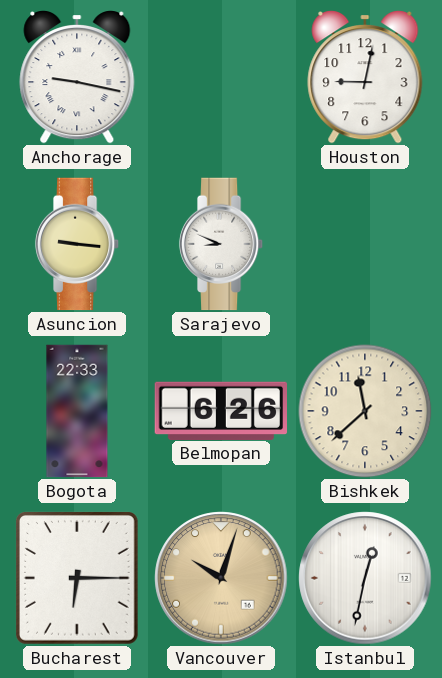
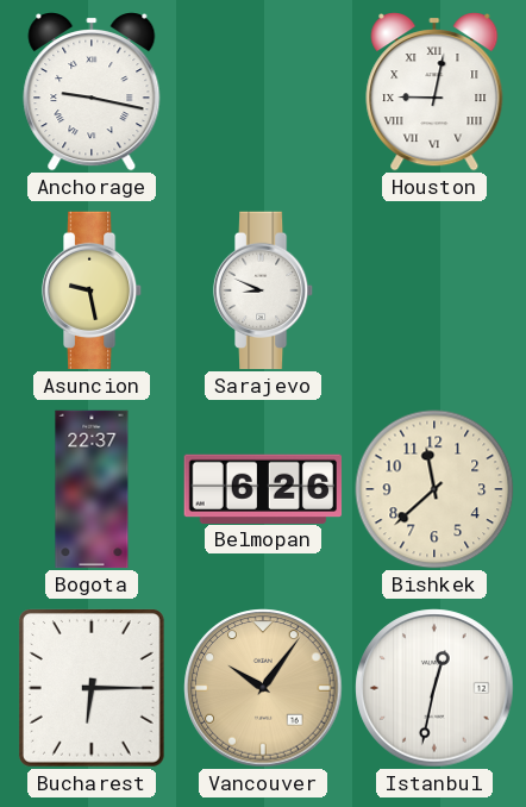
Houston numerals: Arabic -> Roman (434, 93)
Asuncion: 9:16 -> 9:28 (92, 290)
Bogota: 22:33 -> 22:37 (92, 489)
Vancouver: 10:03 -> 10:06 (263, 688)
